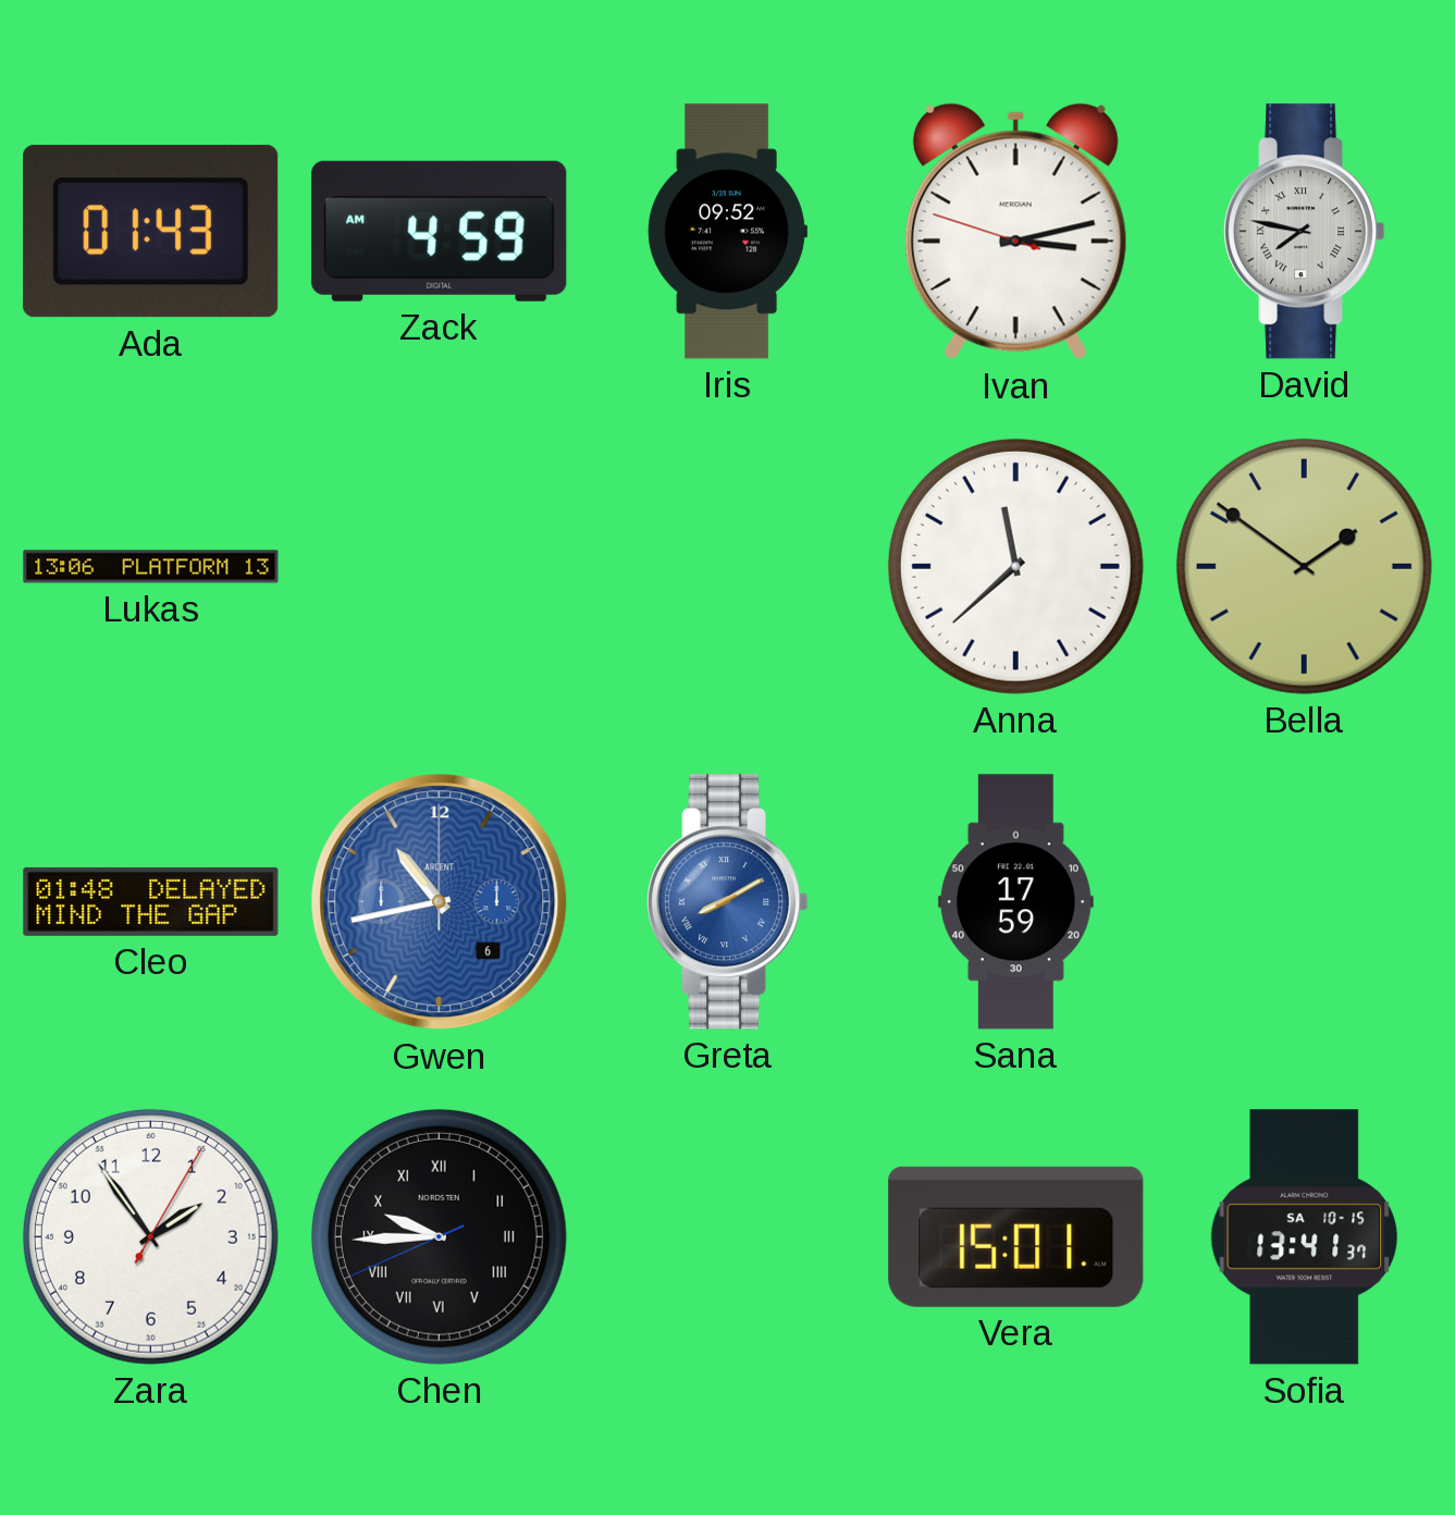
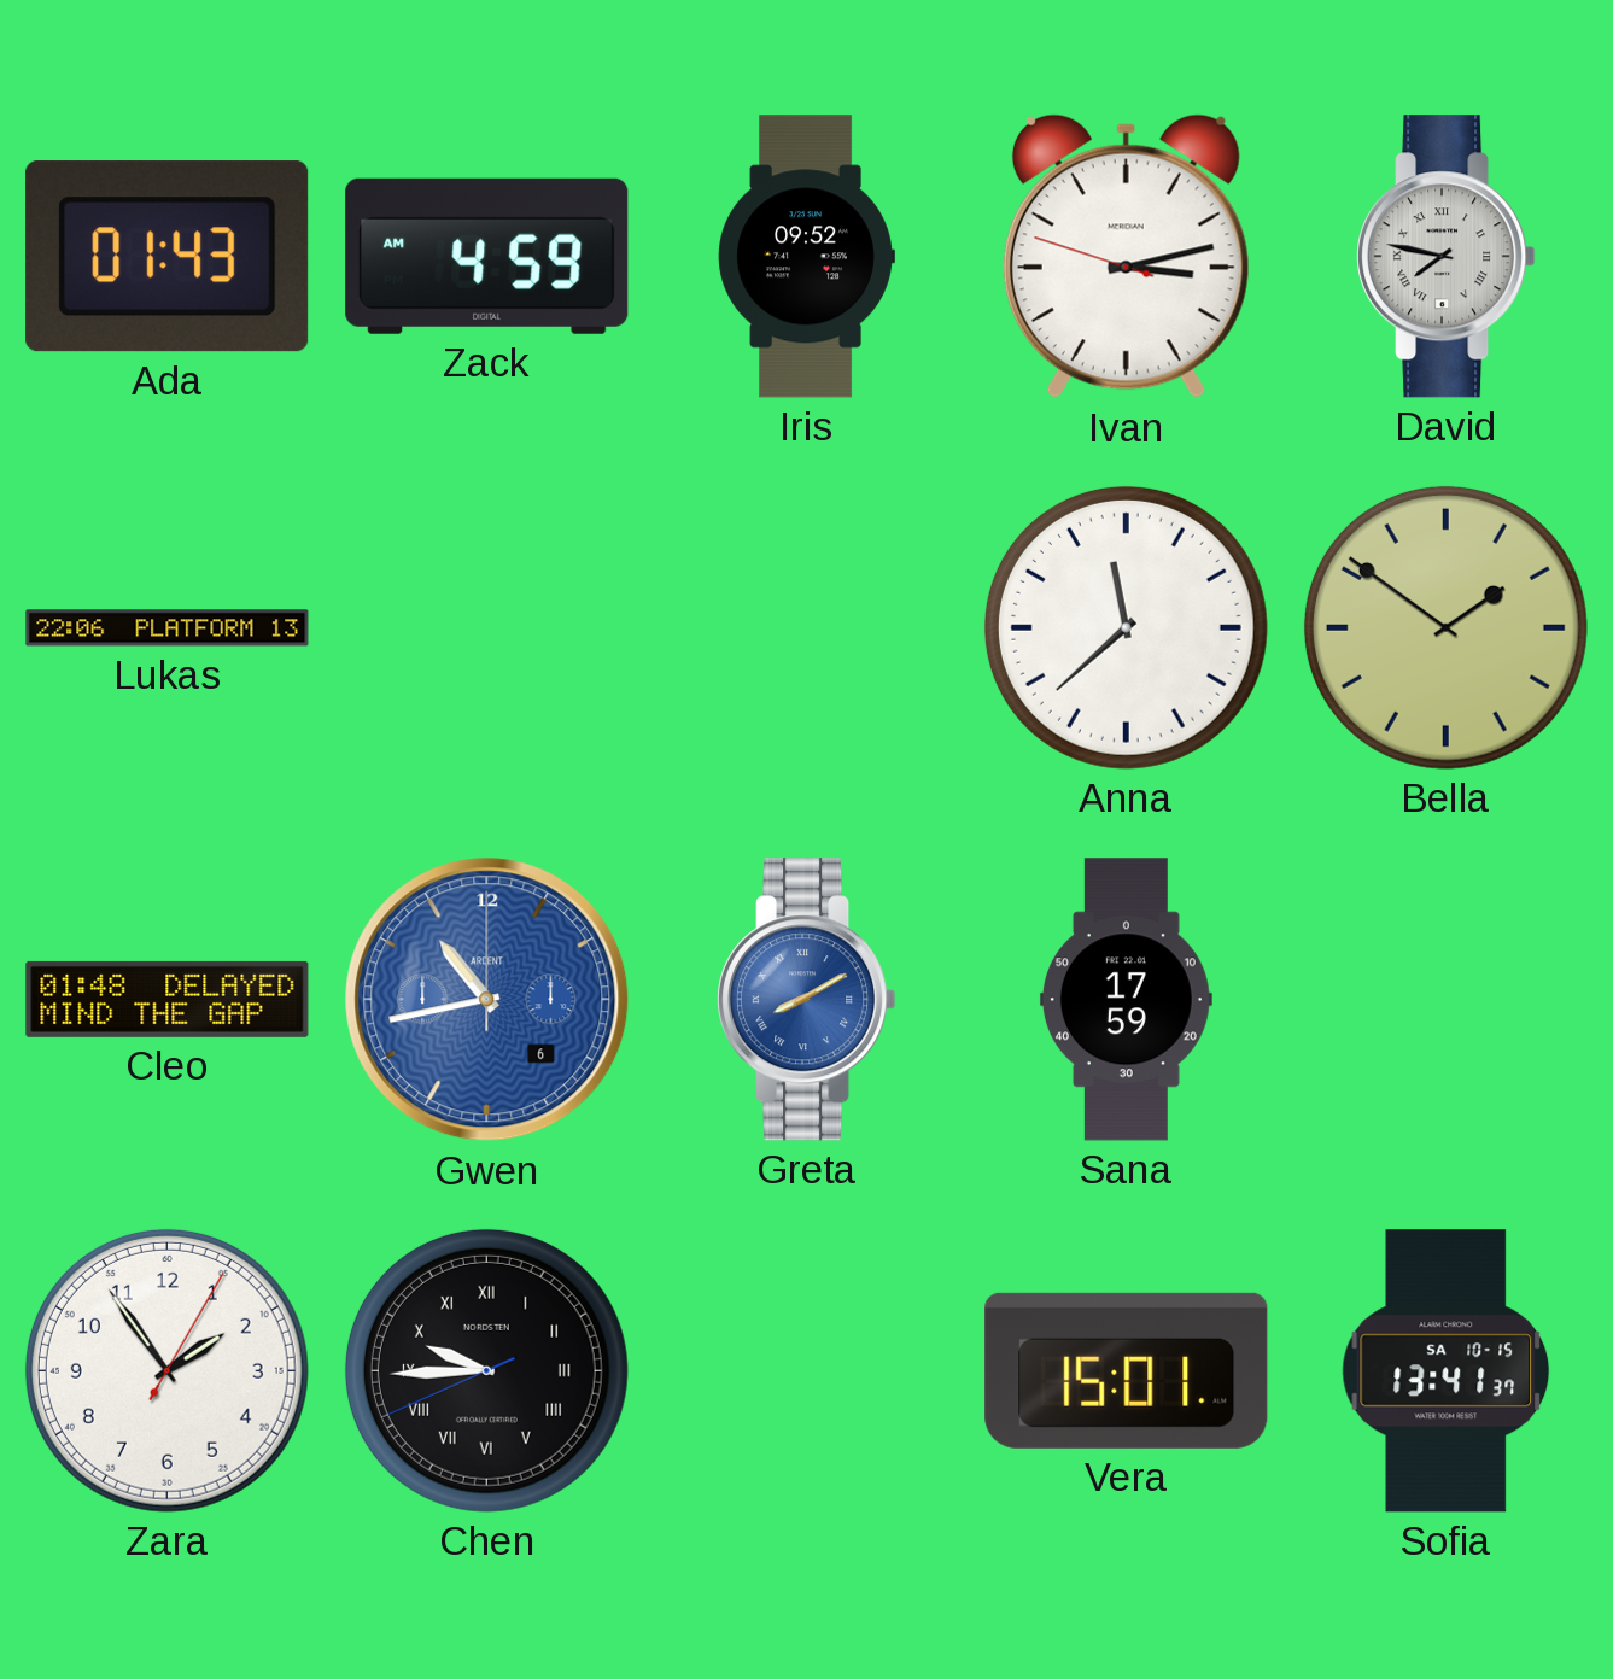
Lukas: 13:06 -> 22:06 (168, 628)
